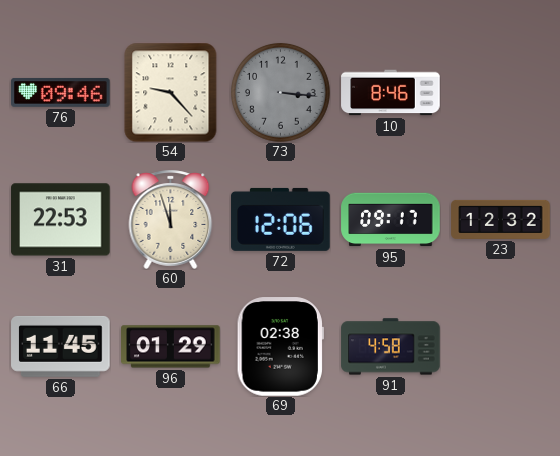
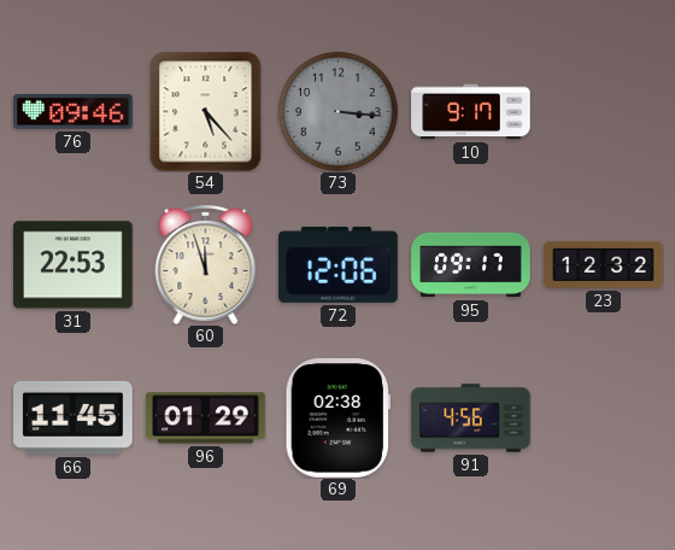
54: 9:23 -> 5:23 (206, 111)
10: 8:46 -> 9:17 (471, 112)
91: 4:58 -> 4:56 (471, 419)
